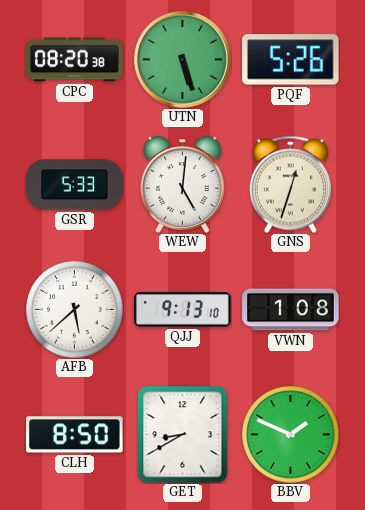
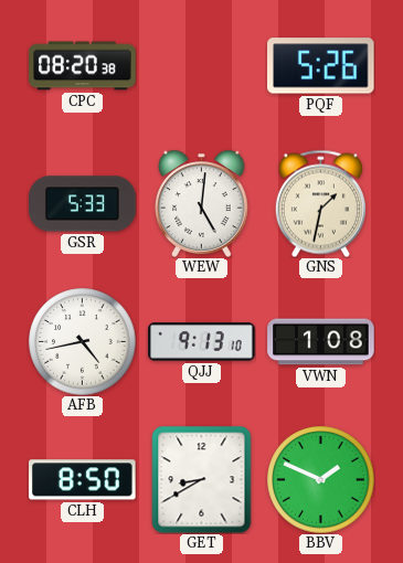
UTN: 5:27 -> none (182, 59)
GNS: 12:33 -> 1:32 (320, 203)
AFB: 5:38 -> 4:43 (83, 342)
